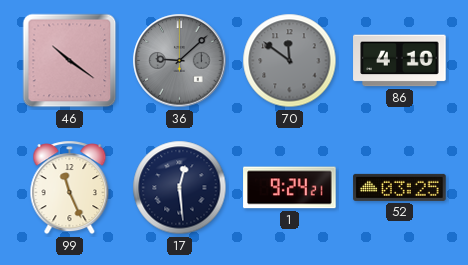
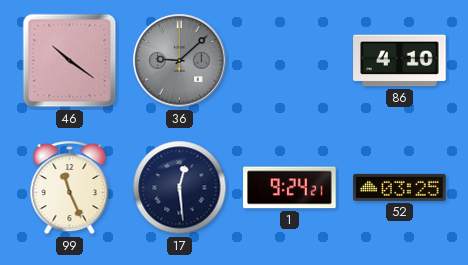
70: 11:51 -> none (290, 61)
